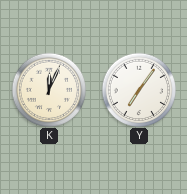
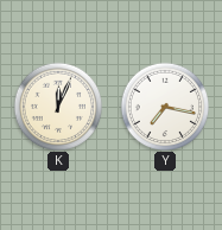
Y: 7:06 -> 7:17 (164, 106)
